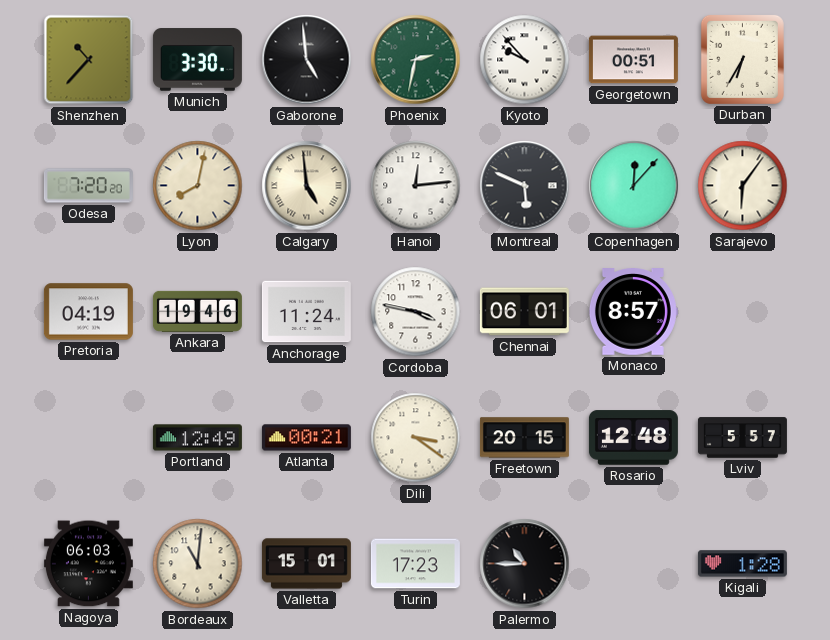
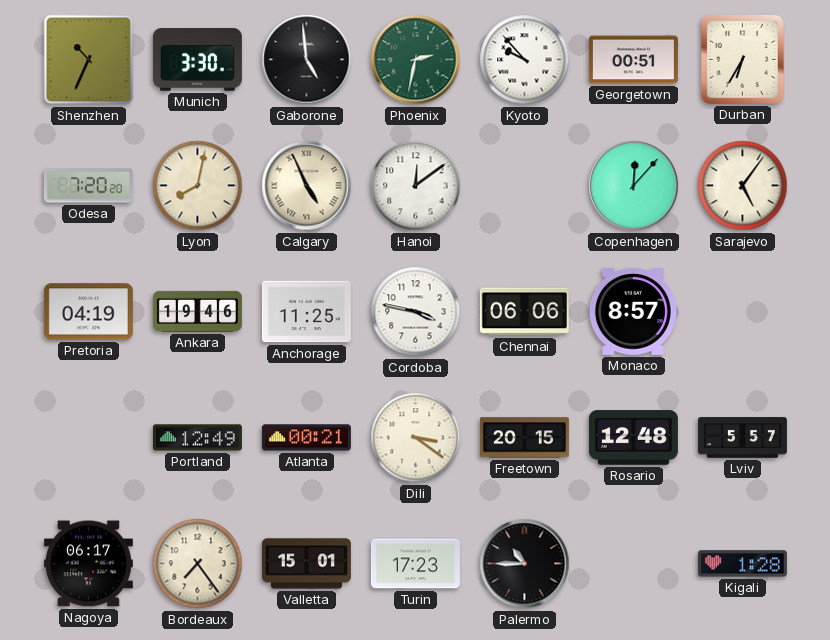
Shenzhen: 10:37 -> 10:34 (89, 60)
Calgary: 4:59 -> 4:56 (307, 186)
Hanoi: 12:14 -> 12:09 (416, 186)
Montreal: 5:49 -> none (525, 186)
Sarajevo: 6:06 -> 5:06 (743, 186)
Anchorage: 11:24 -> 11:25 (306, 312)
Chennai: 06:01 -> 06:06 (524, 312)
Nagoya: 06:03 -> 06:17 (88, 564)
Bordeaux: 11:01 -> 7:24 (198, 564)
